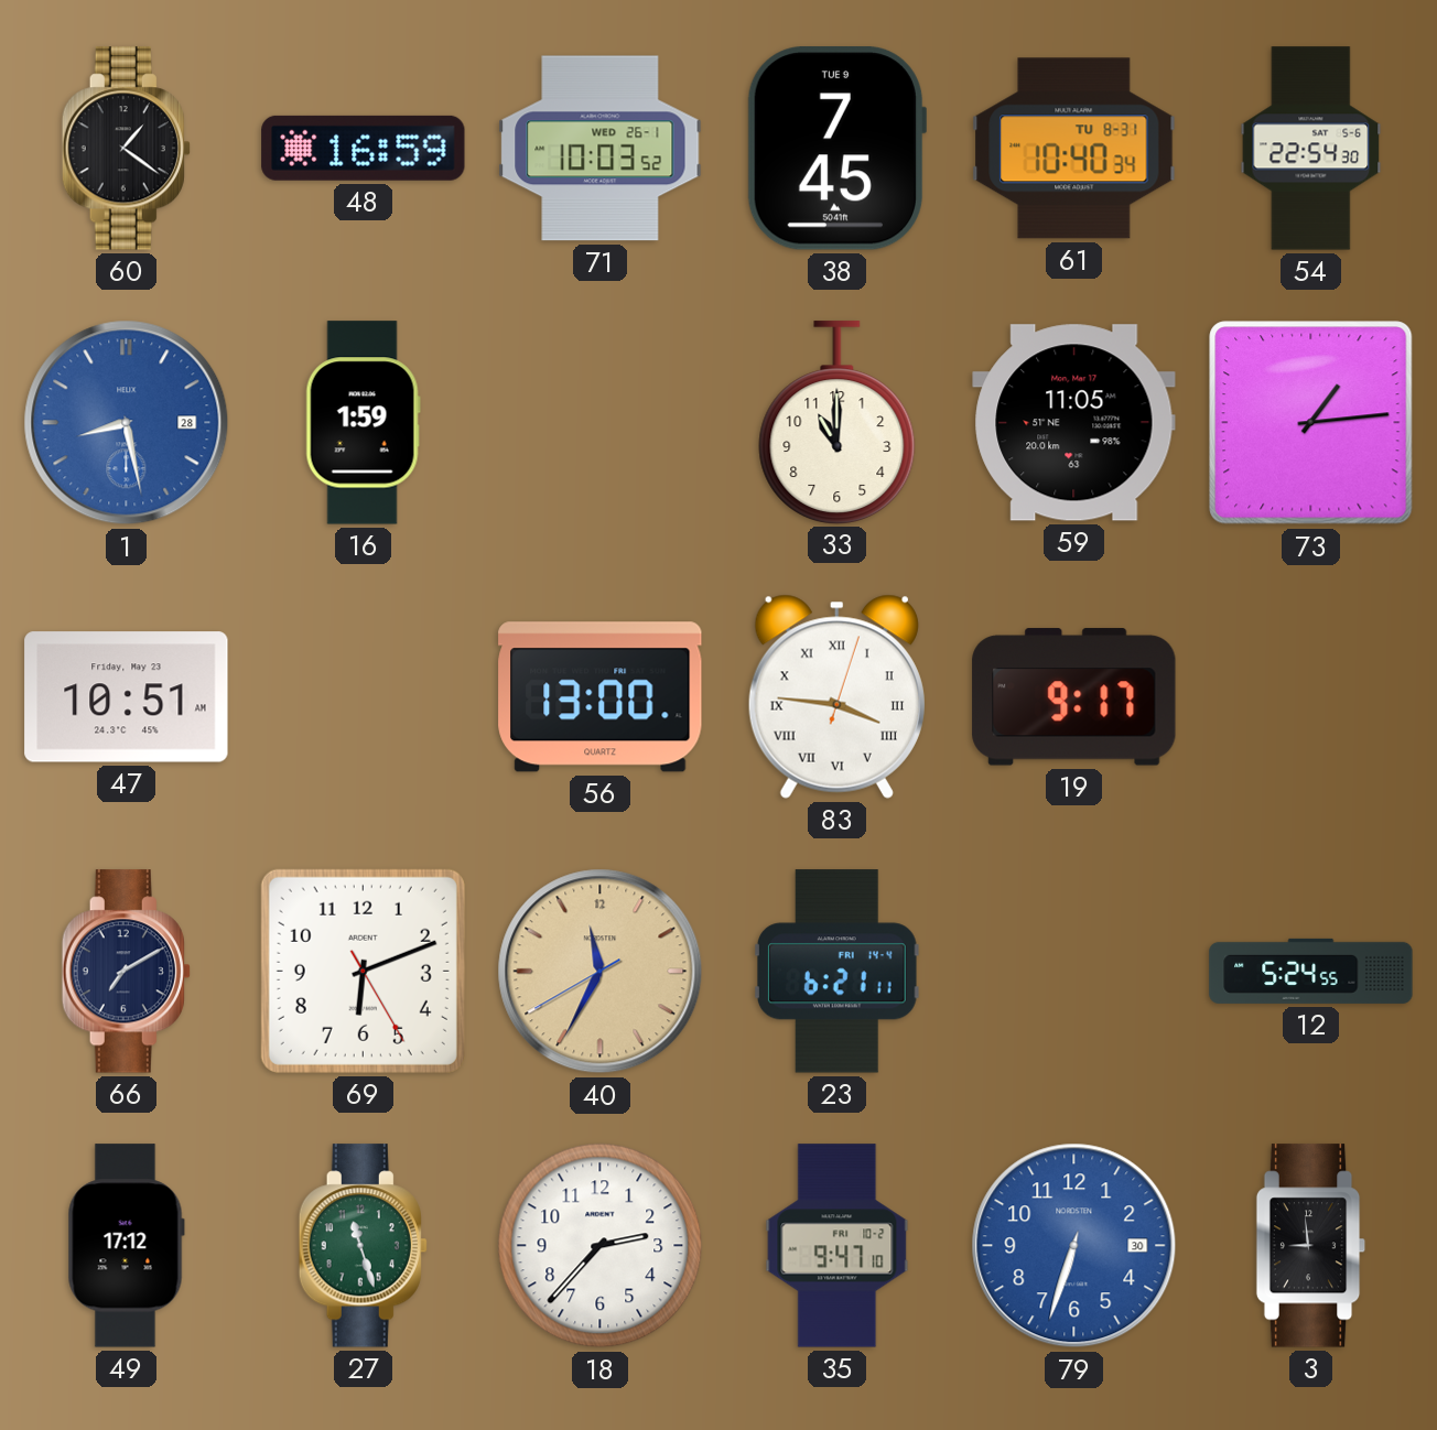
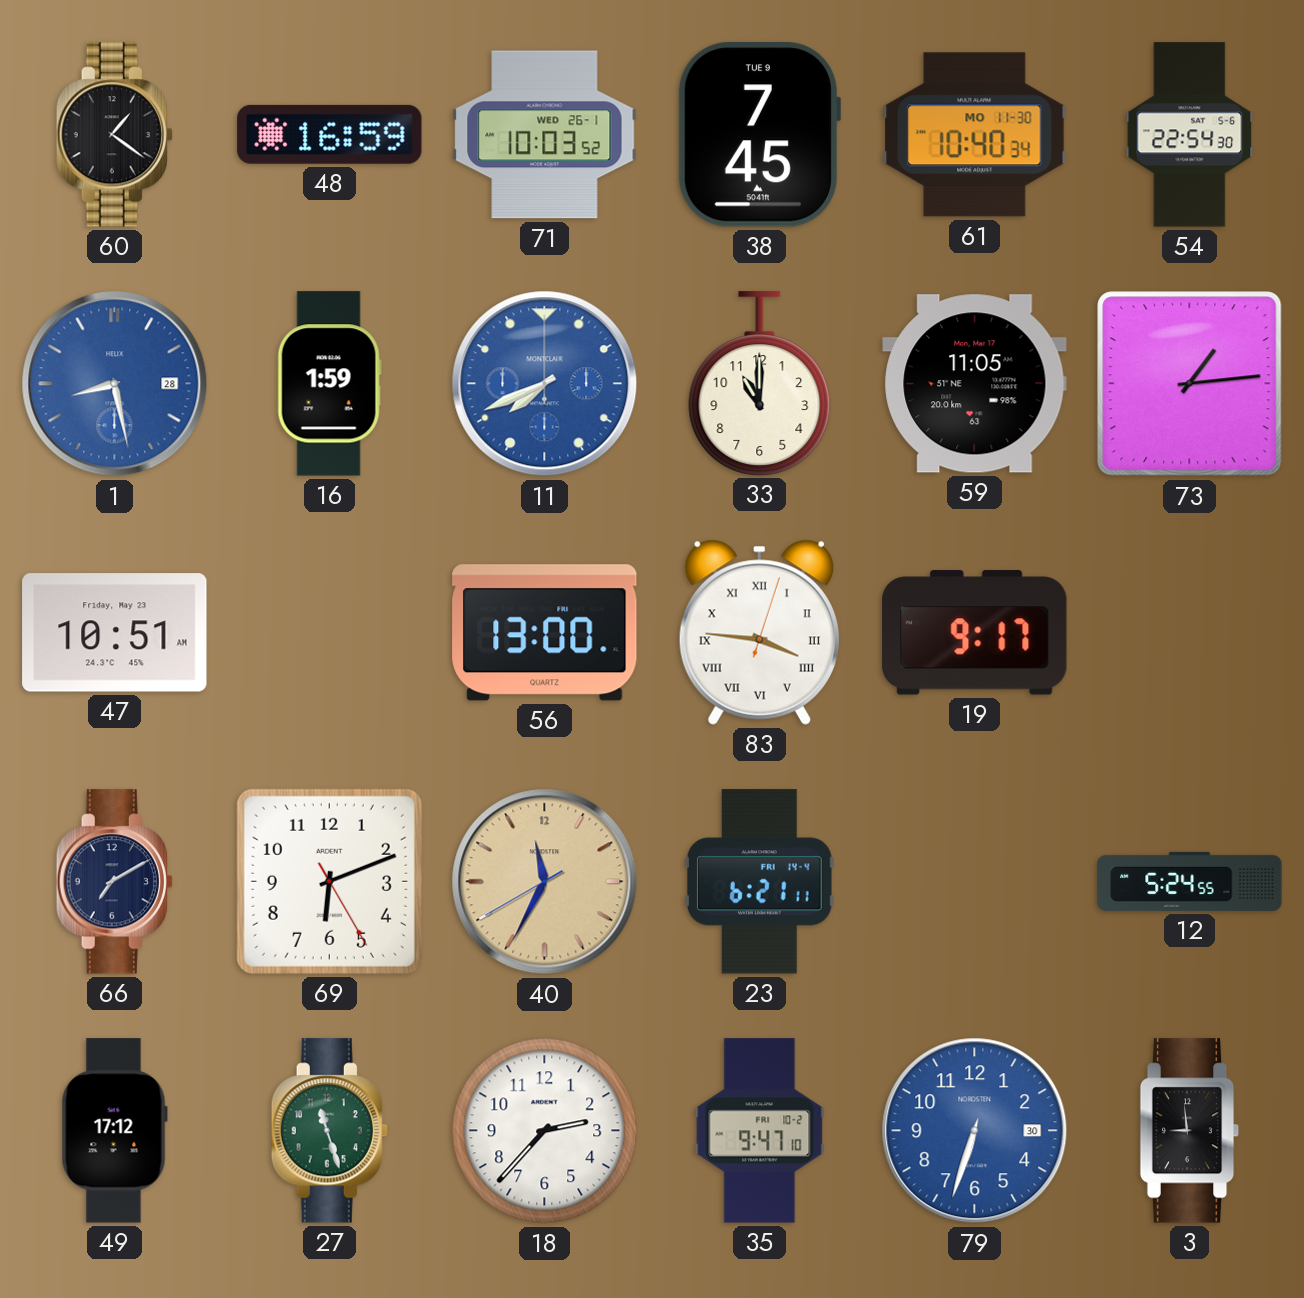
61 date: TU 8-31 -> MO 11-30 (975, 135)
11: none -> 7:41 (545, 384)
